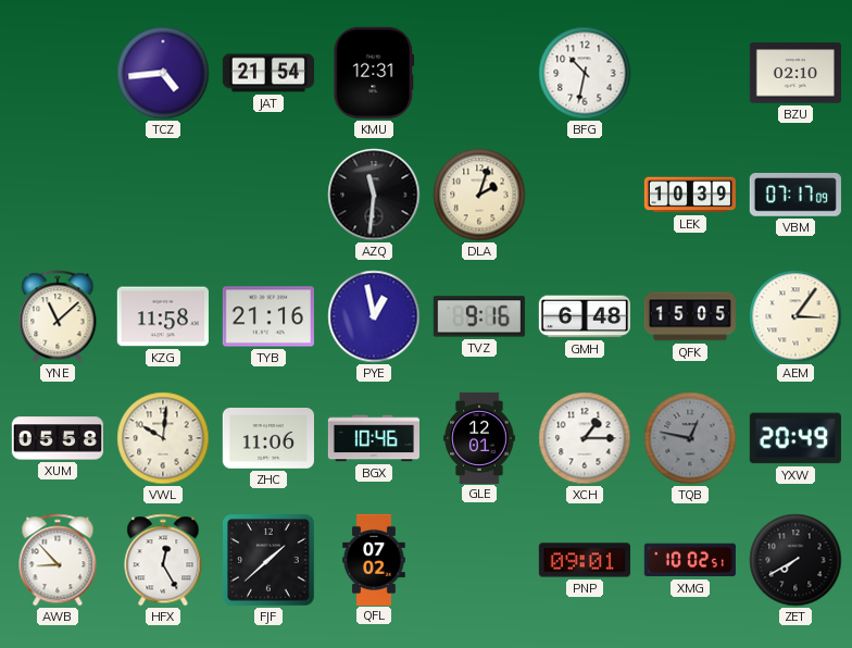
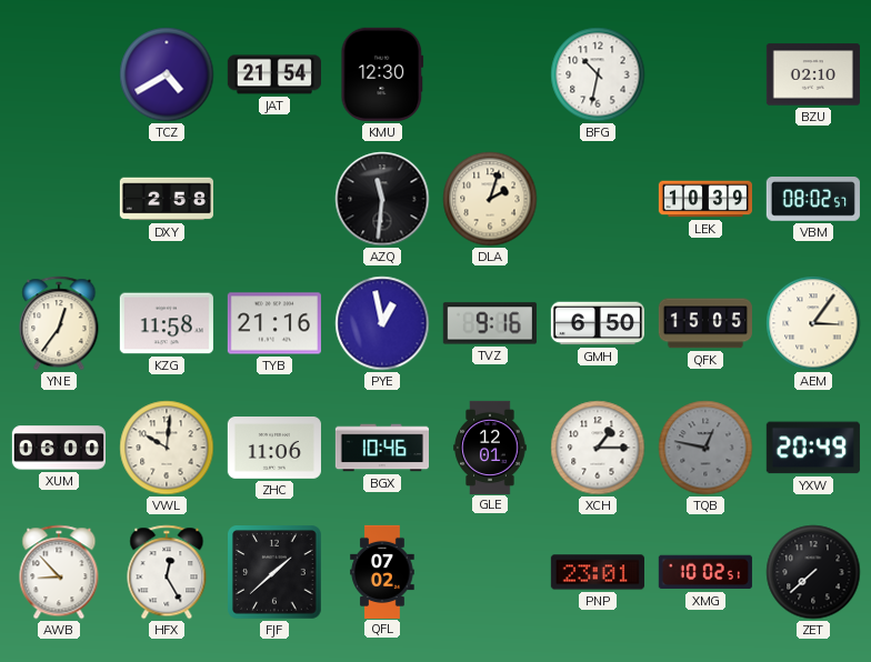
TCZ: 4:44 -> 4:40 (167, 74)
KMU: 12:31 -> 12:30 (382, 74)
DXY: none -> 2:58 (167, 199)
VBM: 07:17 -> 08:02 (813, 200)
YNE: 11:08 -> 12:36 (59, 323)
GMH: 6:48 -> 6:50 (598, 323)
XUM: 05:58 -> 06:00 (59, 448)
PNP: 09:01 -> 23:01 (598, 572)
ZET: 7:40 -> 7:38 (813, 572)
